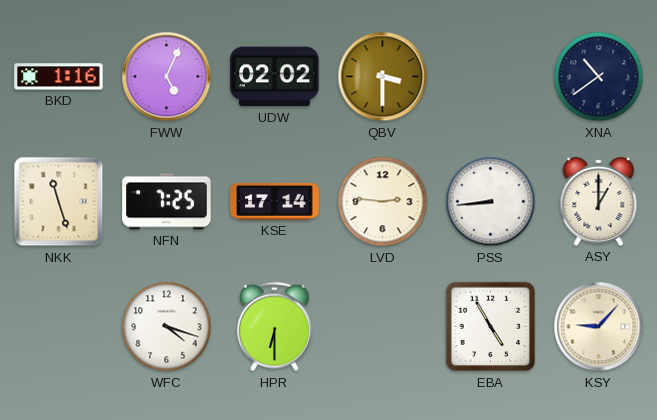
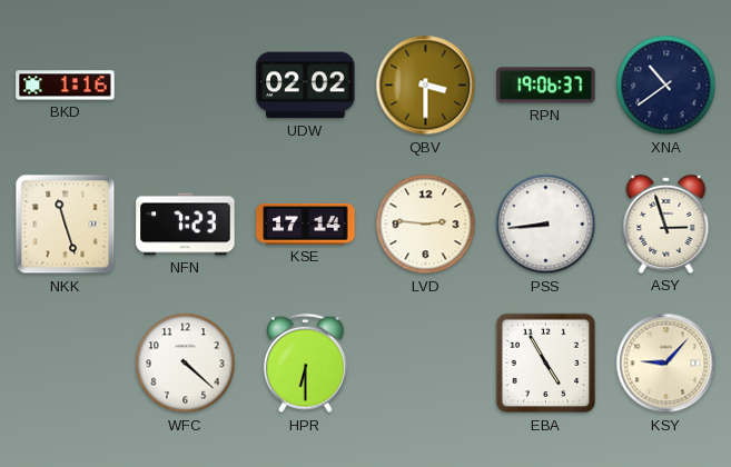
FWW: 5:04 -> none (167, 77)
RPN: none -> 19:06 (546, 86)
NFN: 7:25 -> 7:23 (186, 225)
ASY: 1:00 -> 2:57 (666, 223)
WFC: 4:18 -> 4:22 (186, 364)
